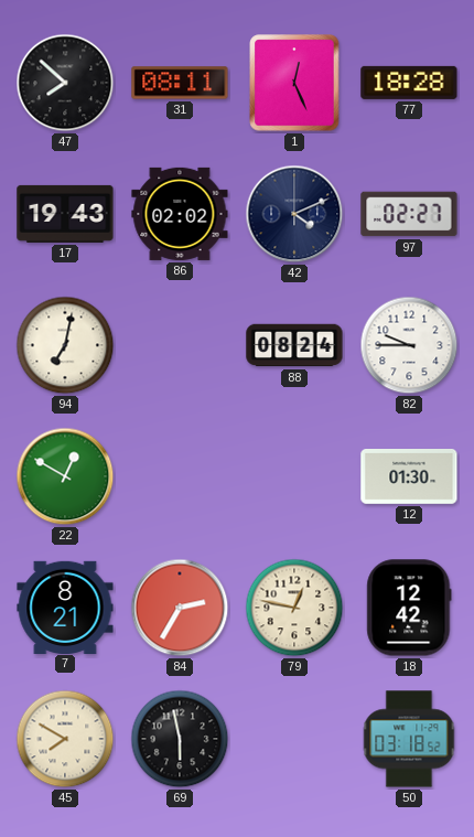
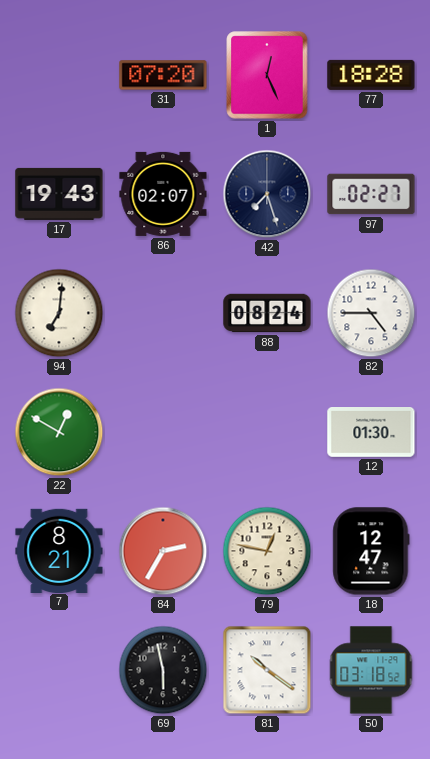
47: 7:52 -> none (65, 83)
31: 08:11 -> 07:20 (163, 75)
86: 02:02 -> 02:07 (163, 194)
42: 4:11 -> 7:27 (267, 194)
94: 7:02 -> 7:01 (59, 313)
82: 9:45 -> 4:45 (371, 313)
18: 12:42 -> 12:47 (371, 551)
45: 7:50 -> none (65, 739)
81: none -> 10:21 (267, 670)
